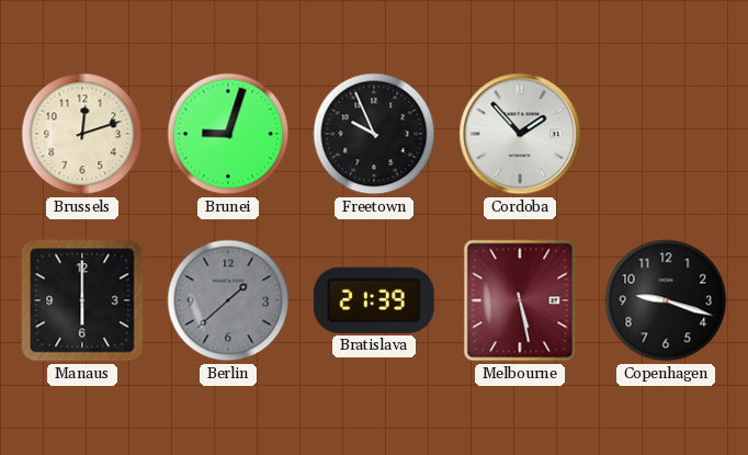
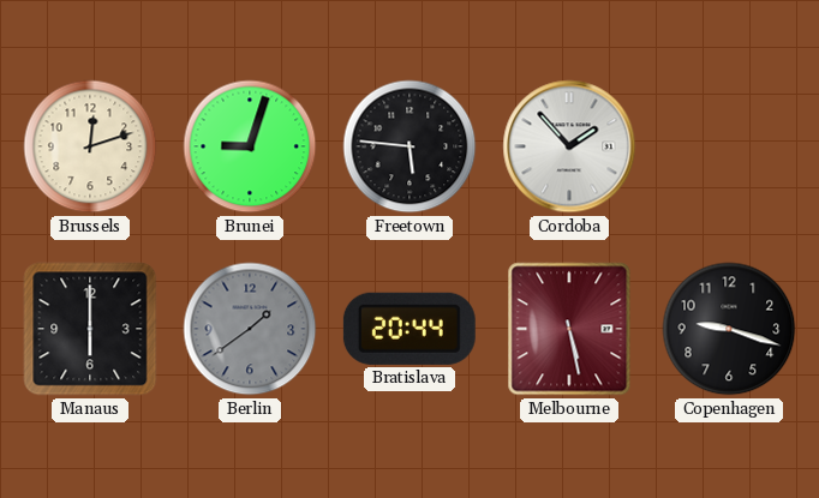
Freetown: 9:56 -> 5:46 (409, 146)
Berlin: 1:38 -> 1:39 (250, 329)
Bratislava: 21:39 -> 20:44 (409, 329)
